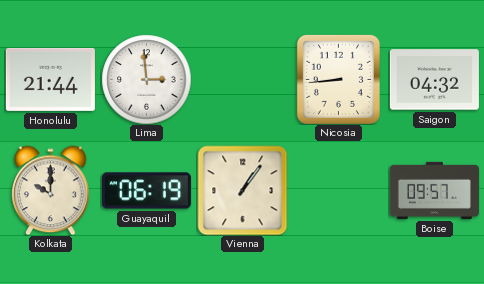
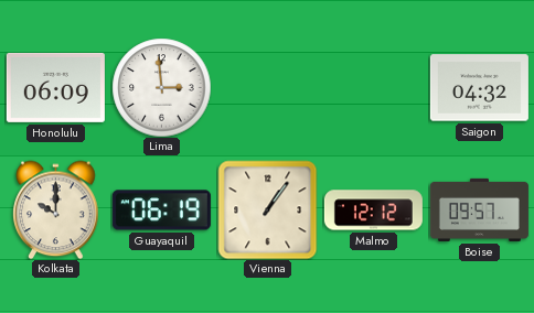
Honolulu: 21:44 -> 06:09 (55, 87)
Nicosia: 8:44 -> none (338, 79)
Malmo: none -> 12:12 (373, 211)
